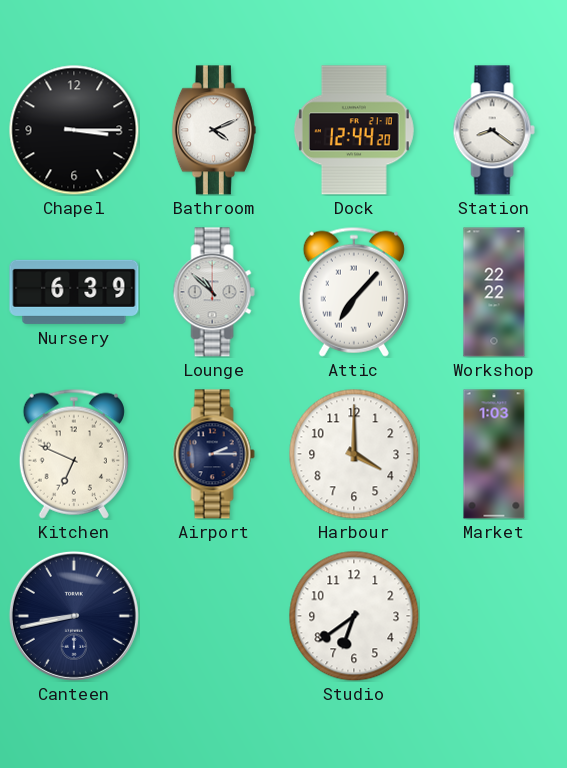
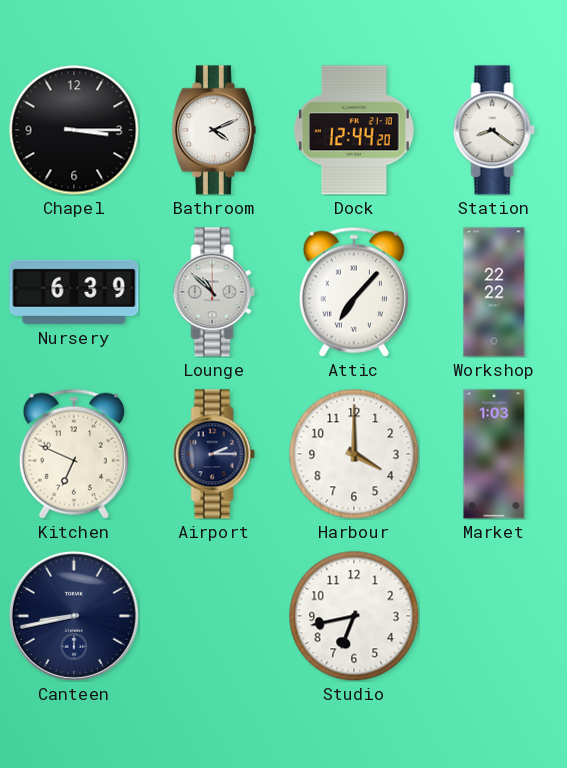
Studio: 6:39 -> 6:43 (354, 616)
